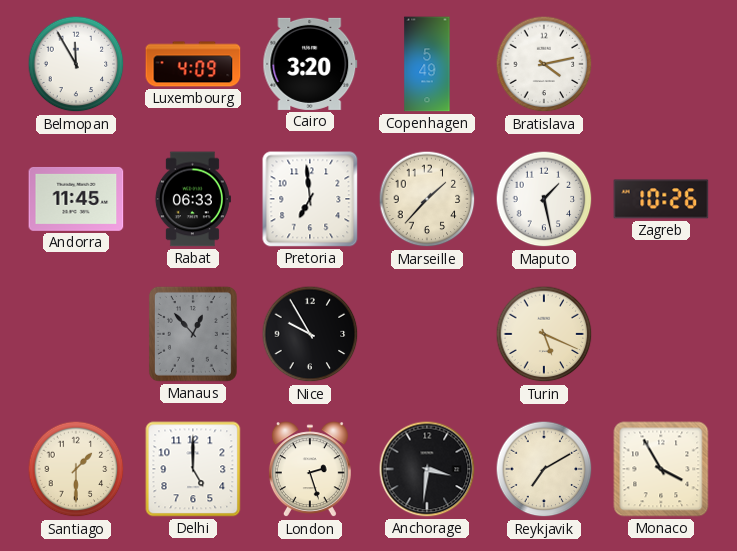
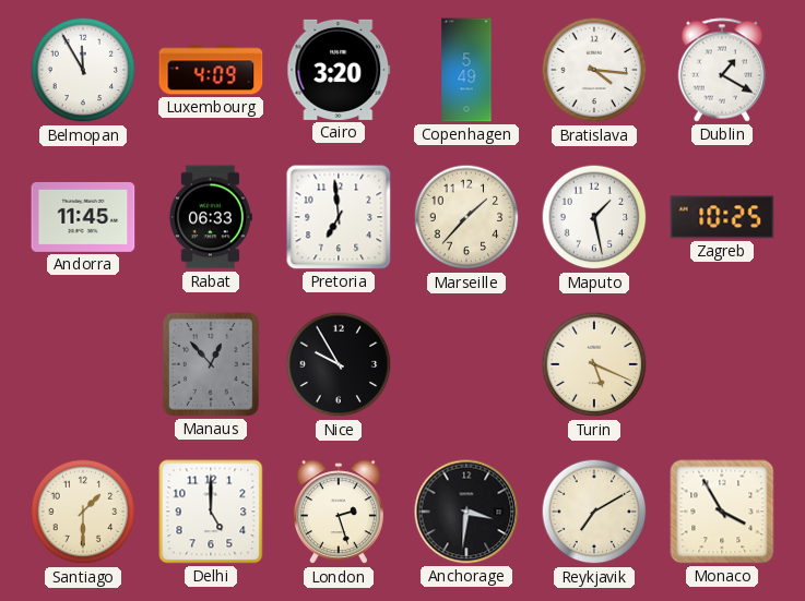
Bratislava: 4:13 -> 4:16 (594, 70)
Dublin: none -> 1:20 (722, 70)
Zagreb: 10:26 -> 10:25 (722, 217)
